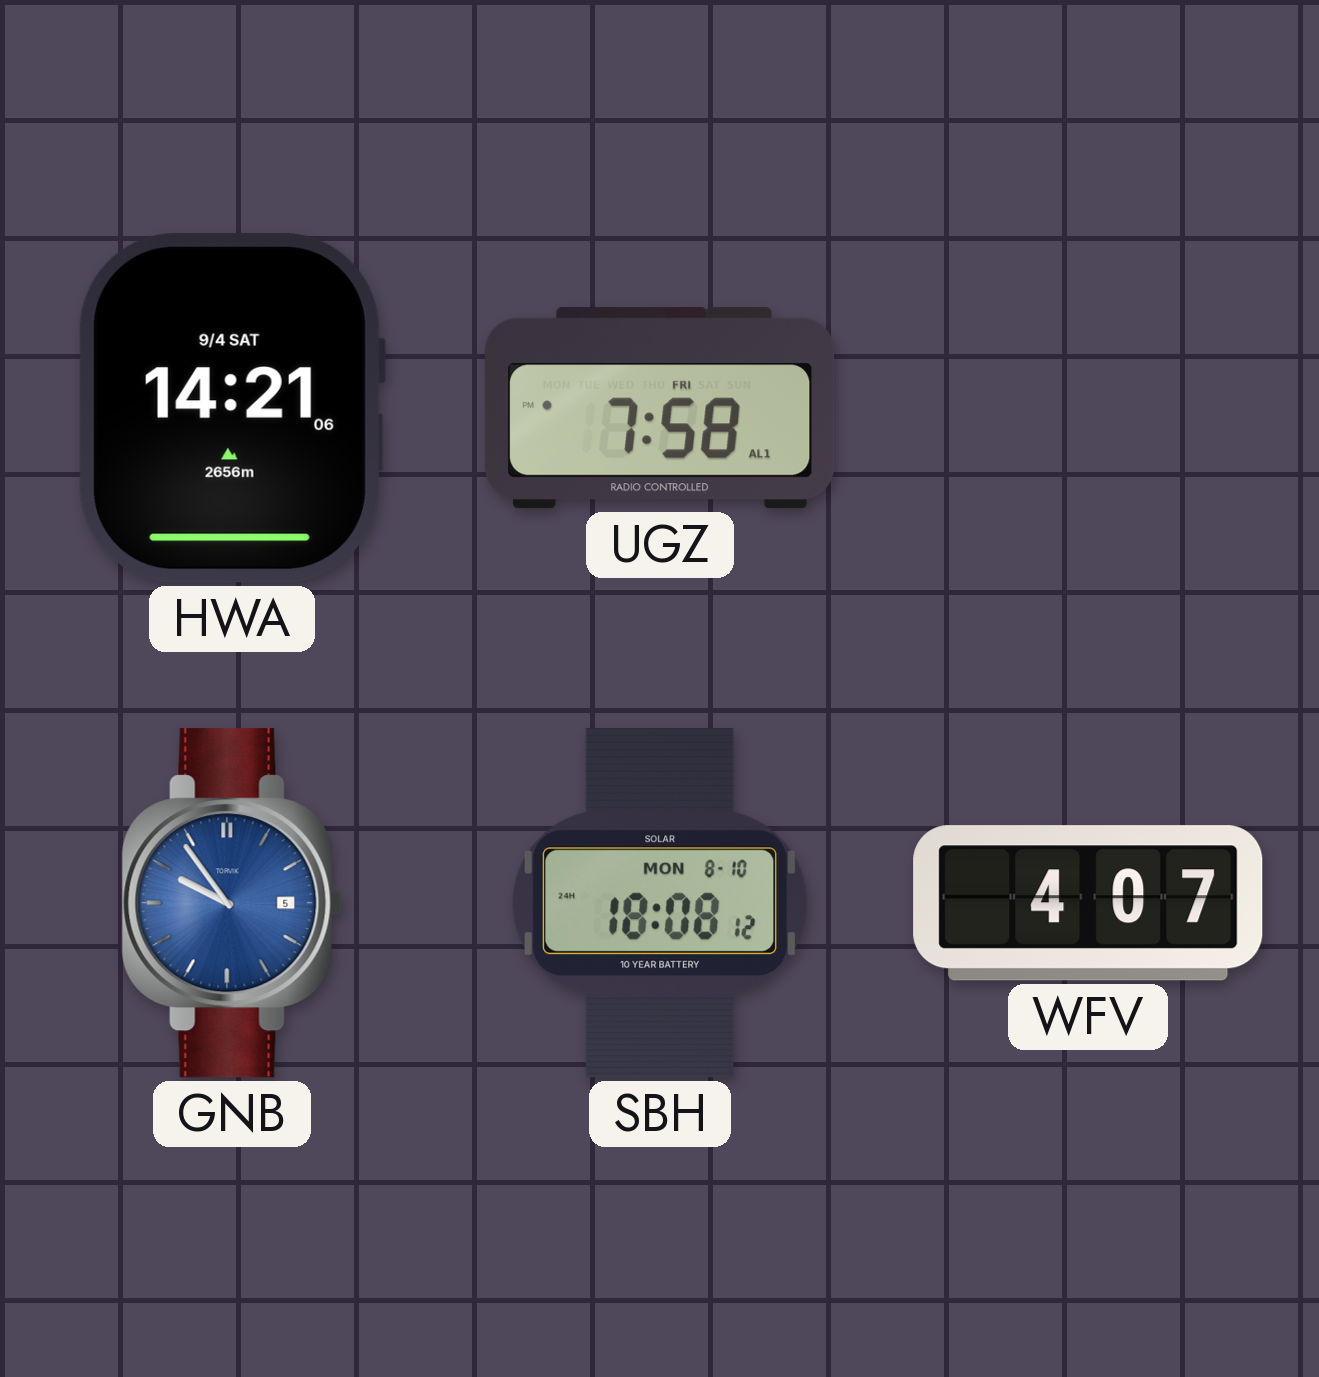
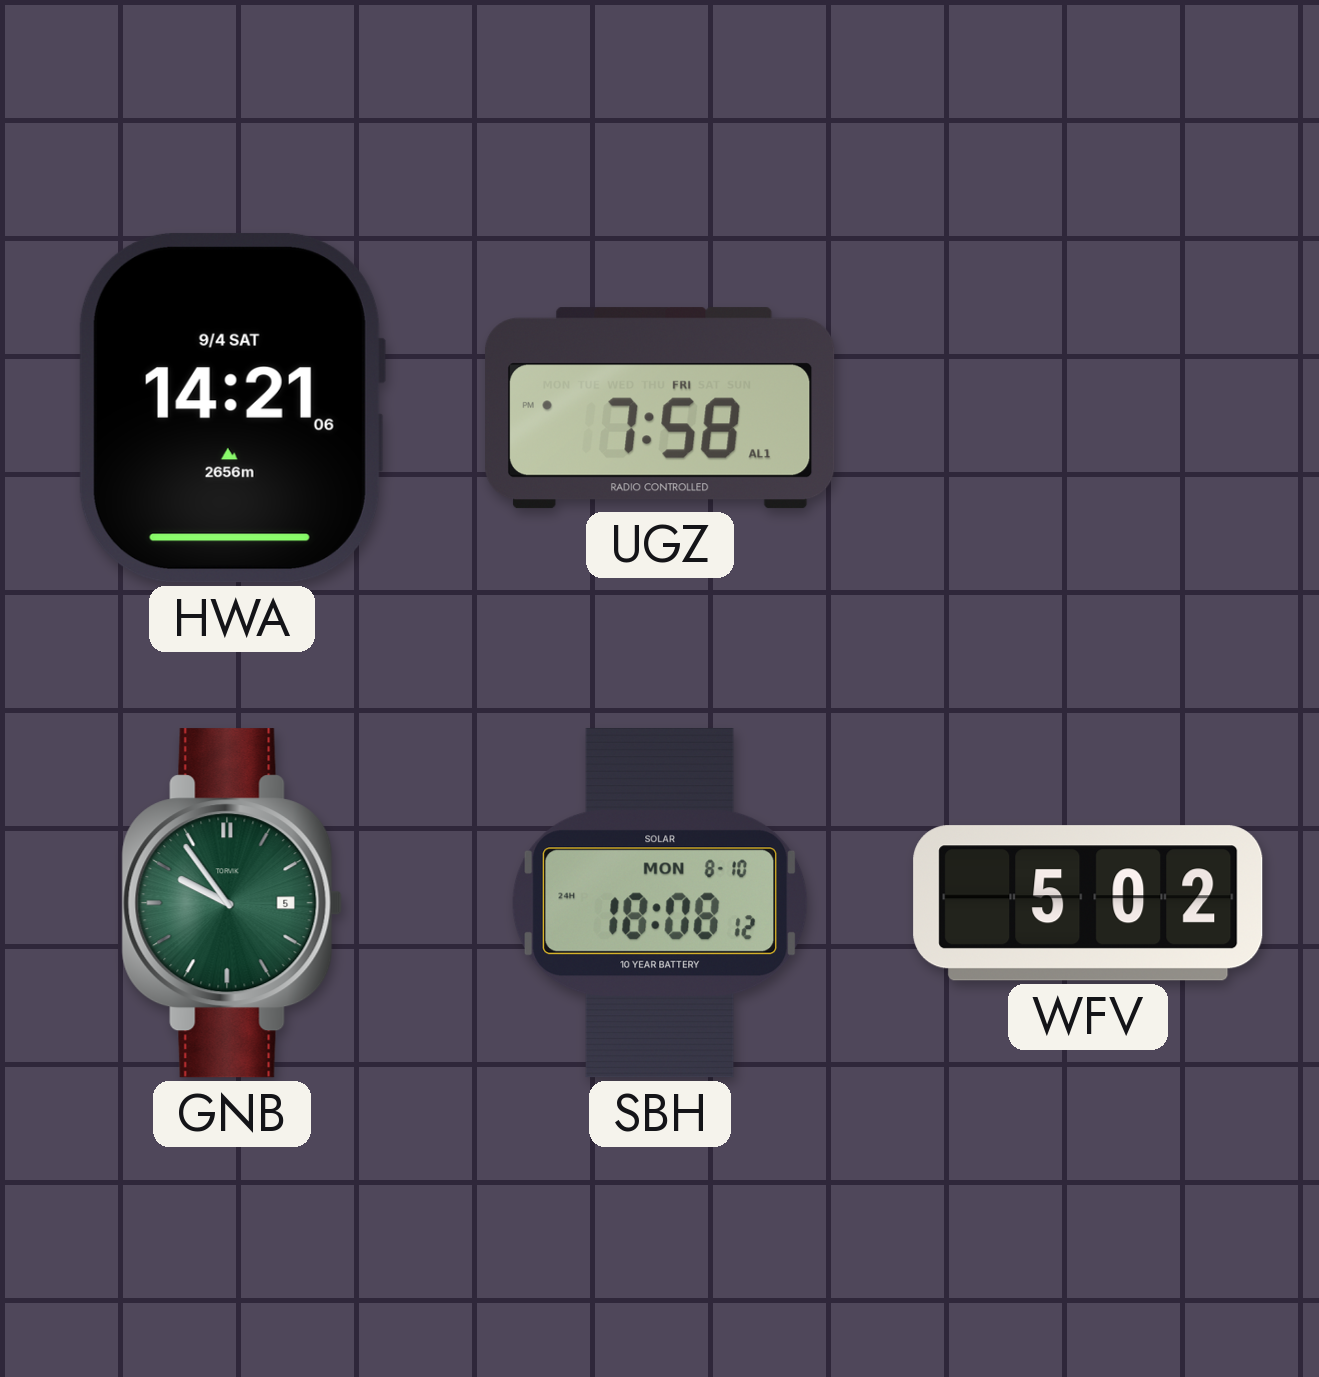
GNB dial: blue -> green (232, 903)
WFV: 4:07 -> 5:02 (1088, 903)
